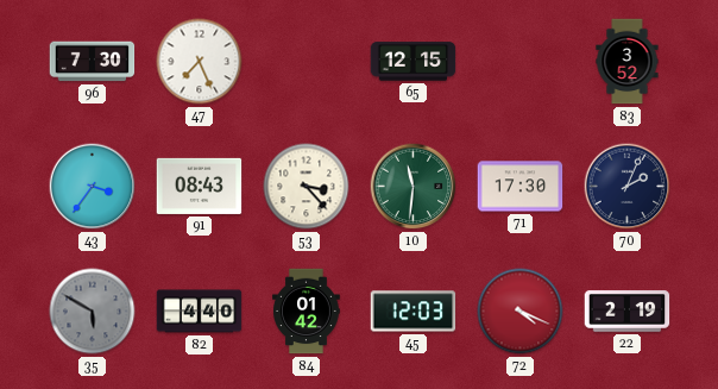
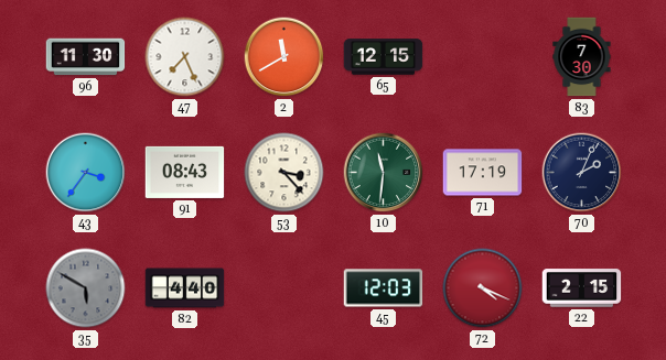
96: 7:30 -> 11:30 (86, 57)
2: none -> 11:40 (284, 57)
83: 3:52 -> 7:30 (582, 57)
71: 17:30 -> 17:19 (483, 173)
84: 01:42 -> none (307, 312)
22: 2:19 -> 2:15 (582, 288)
